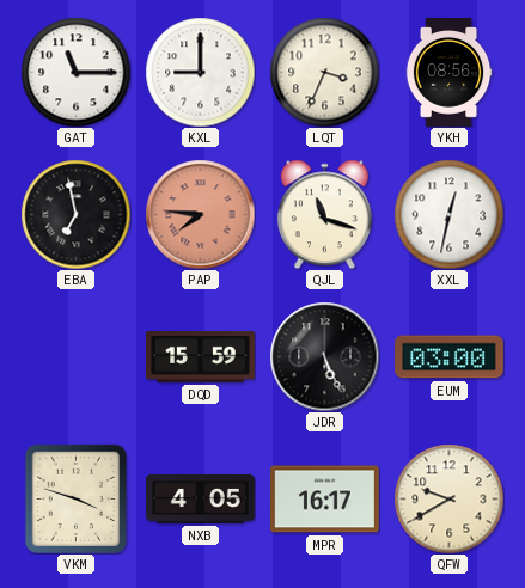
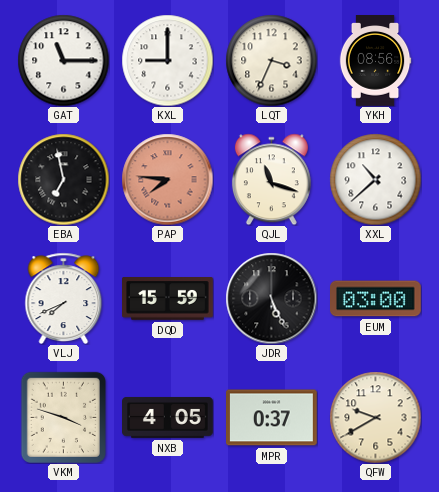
XXL: 12:32 -> 10:38 (375, 179)
VLJ: none -> 7:41 (64, 298)
MPR: 16:17 -> 0:37 (272, 418)
